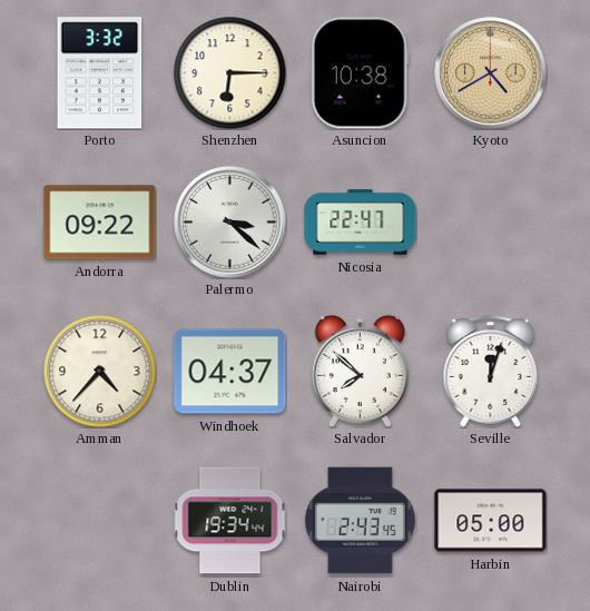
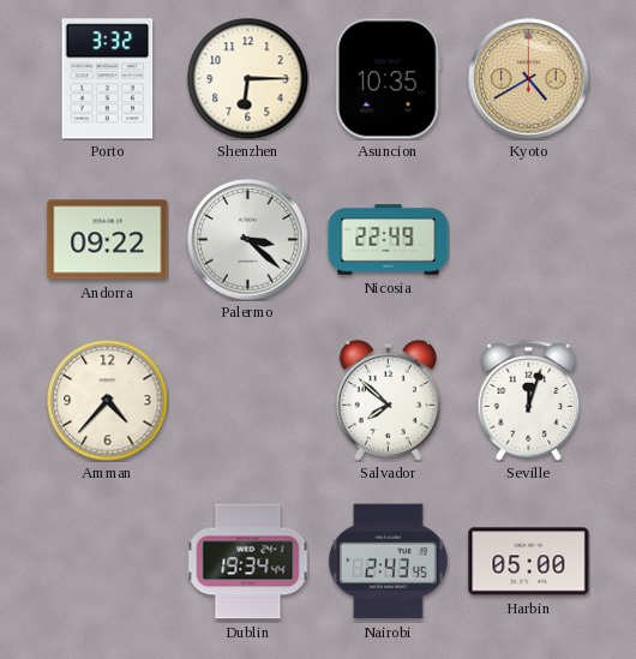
Asuncion: 10:38 -> 10:35 (388, 79)
Nicosia: 22:47 -> 22:49 (389, 240)
Windhoek: 04:37 -> none (230, 372)
